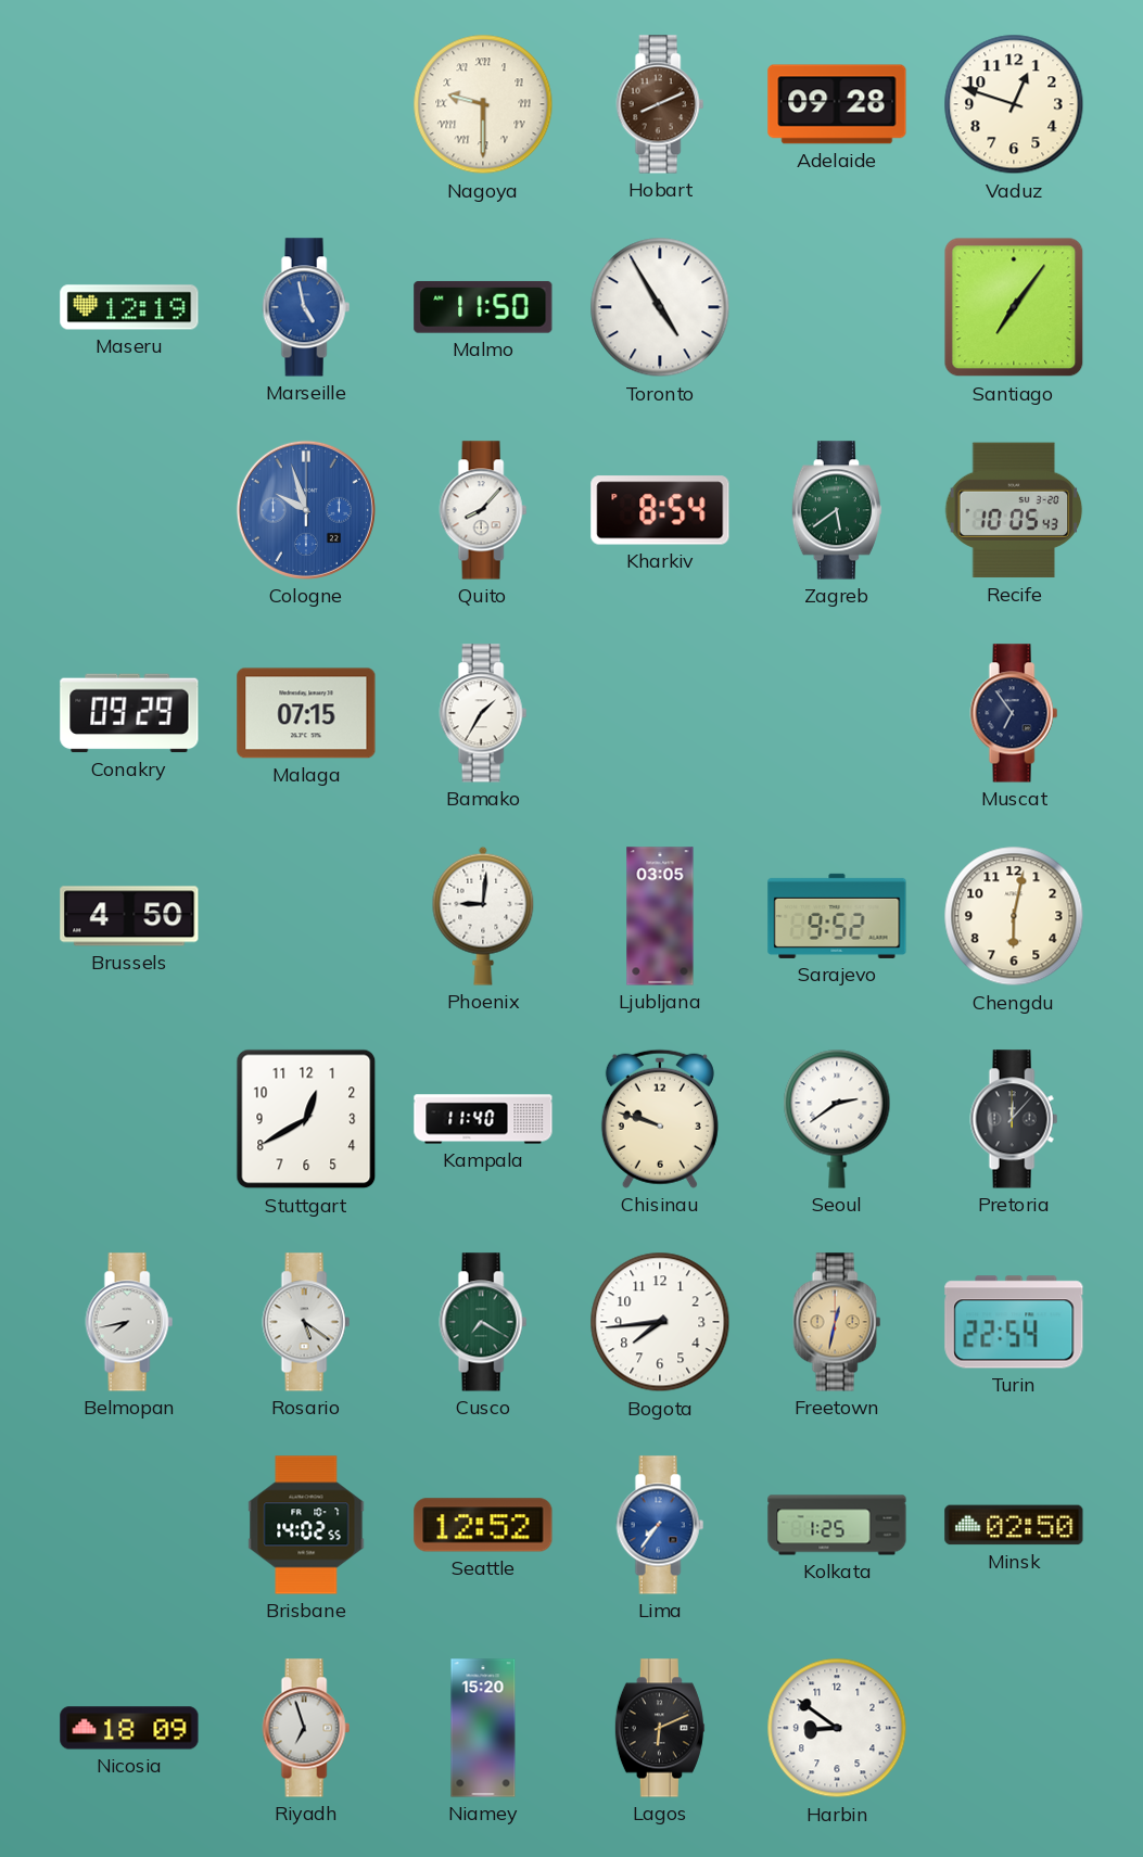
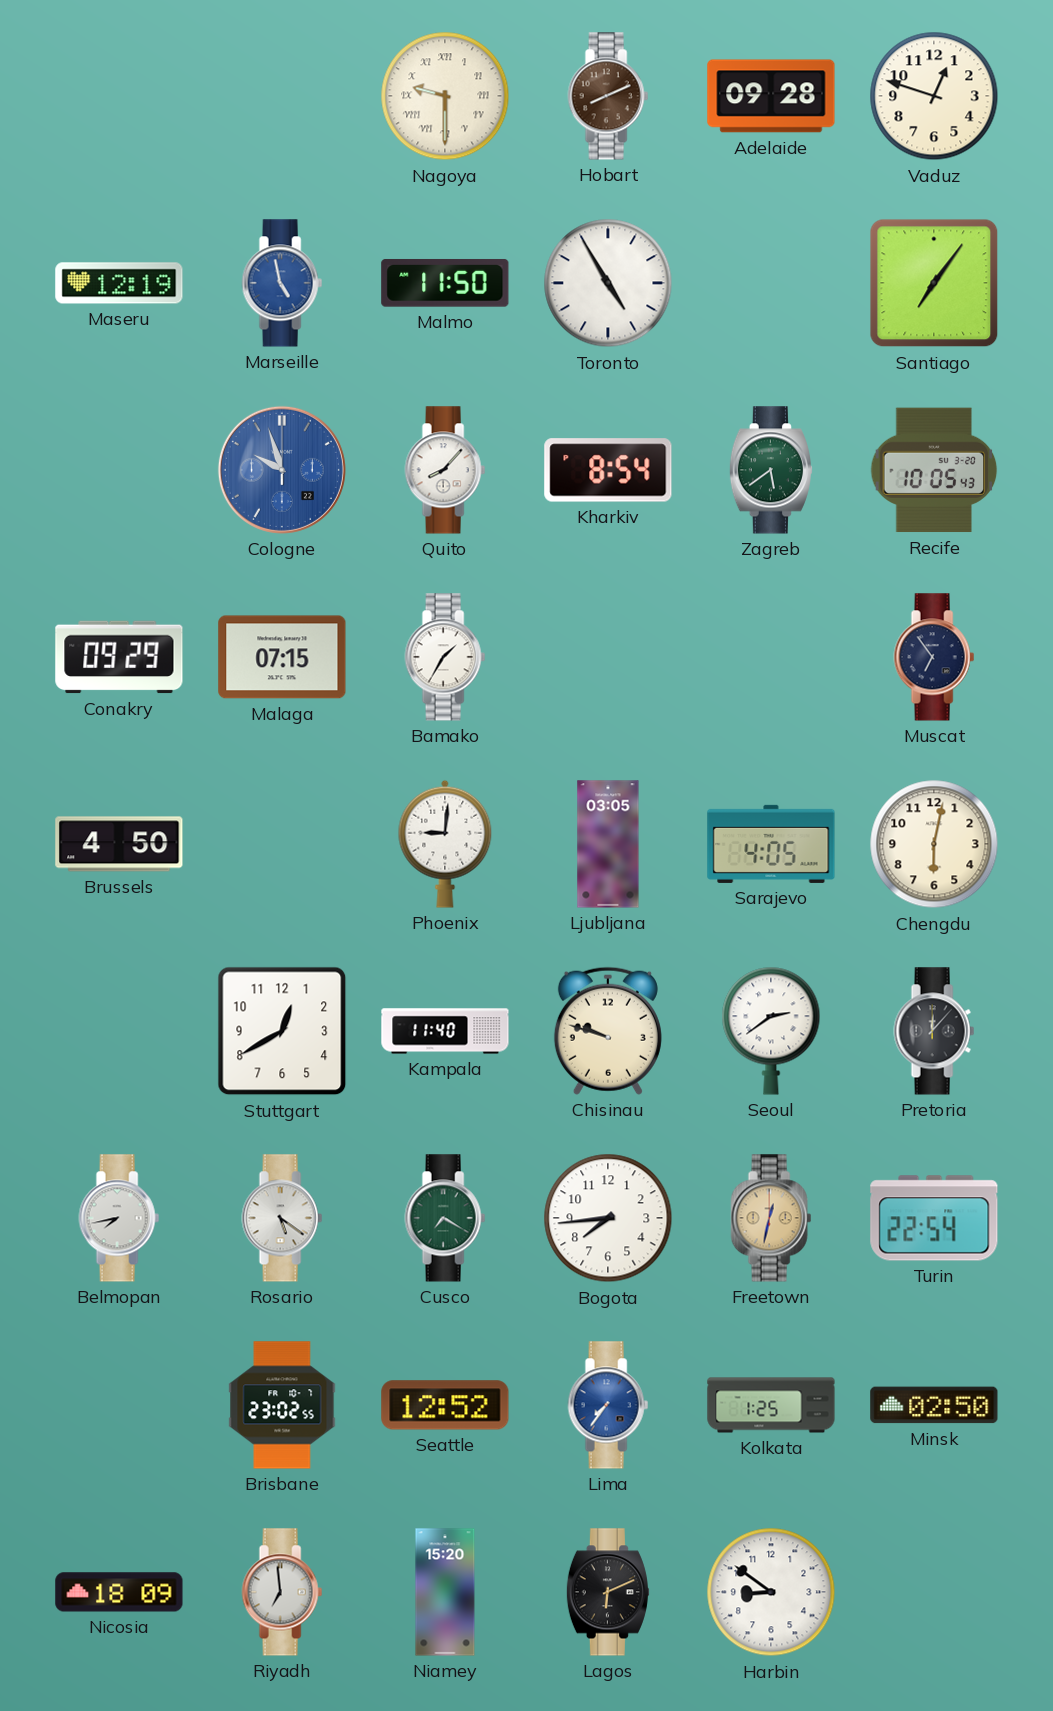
Sarajevo: 9:52 -> 4:05 (771, 844)
Brisbane: 14:02 -> 23:02 (282, 1405)
Riyadh: 6:57 -> 6:59 (282, 1592)
